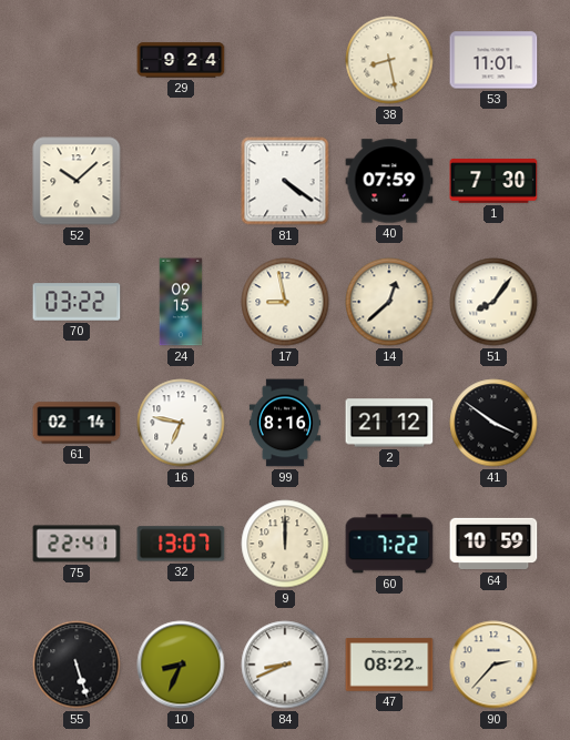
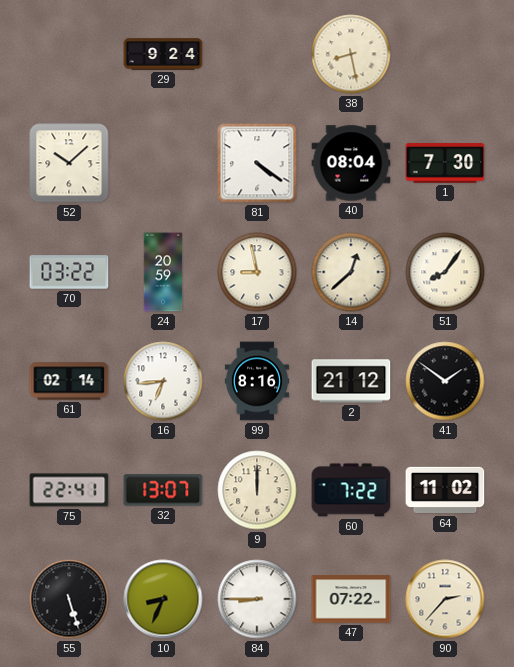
53: 11:01 -> none (493, 60)
40: 07:59 -> 08:04 (351, 163)
24: 09:15 -> 20:59 (163, 272)
16: 6:47 -> 6:44 (163, 381)
41: 3:51 -> 1:51 (445, 381)
64: 10:59 -> 11:02 (445, 490)
84: 8:41 -> 8:45 (257, 599)
47: 08:22 -> 07:22 (351, 599)
